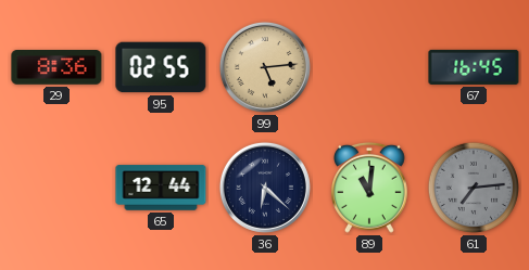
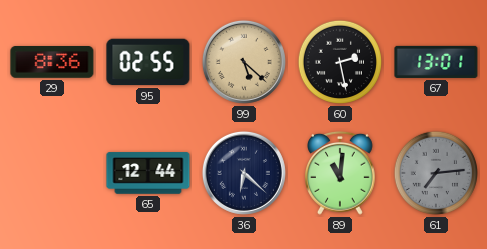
99: 5:14 -> 5:22 (244, 62)
60: none -> 2:28 (340, 62)
67: 16:45 -> 13:01 (436, 62)
